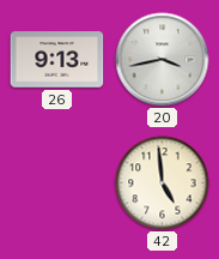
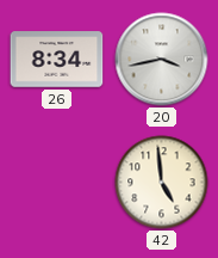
26: 9:13 -> 8:34 (57, 60)
